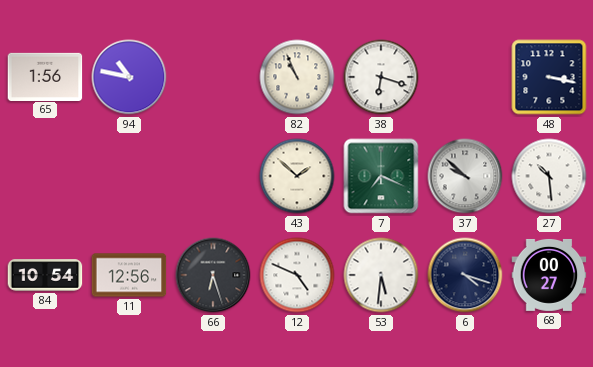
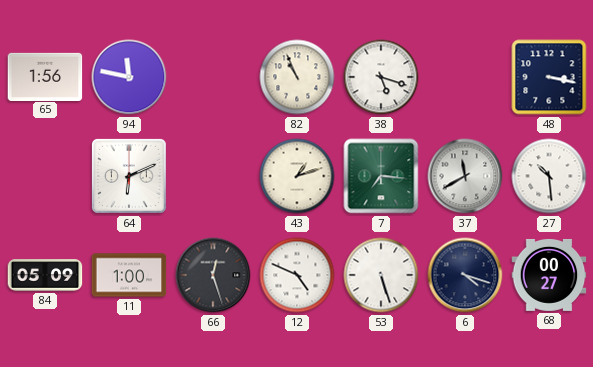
94: 10:47 -> 11:47 (129, 77)
38: 6:18 -> 5:18 (381, 77)
64: none -> 6:11 (129, 176)
43: 1:52 -> 1:12 (297, 176)
7: 7:19 -> 7:16 (381, 176)
37: 9:52 -> 11:40 (465, 176)
84: 10:54 -> 05:09 (45, 275)
11: 12:56 -> 1:00 (129, 275)
66: 6:27 -> 12:27 (213, 275)
53: 5:31 -> 5:27 (381, 275)
